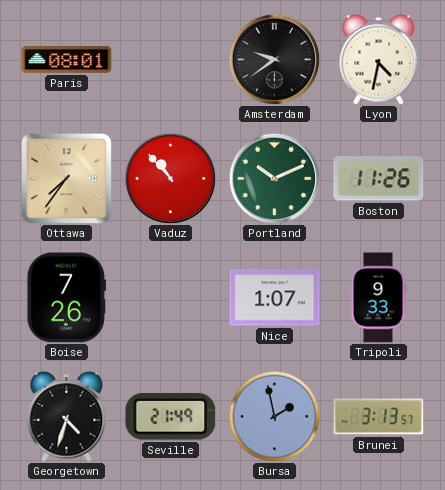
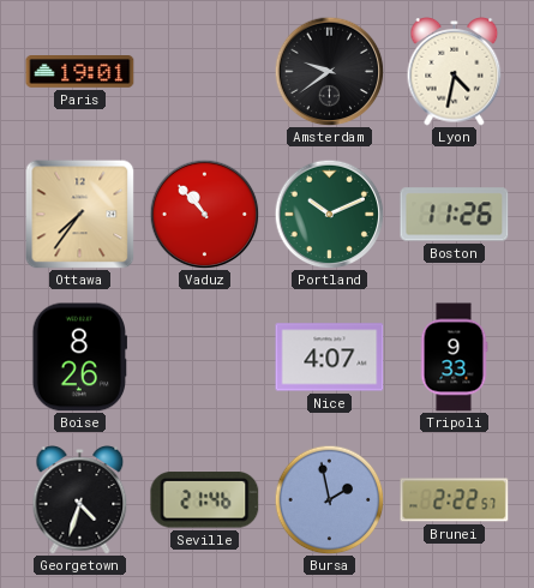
Paris: 08:01 -> 19:01 (80, 72)
Boise: 7:26 -> 8:26 (79, 358)
Nice: 1:07 -> 4:07 (330, 358)
Seville: 21:49 -> 21:46 (205, 500)
Brunei: 3:13 -> 2:22 (455, 500)
